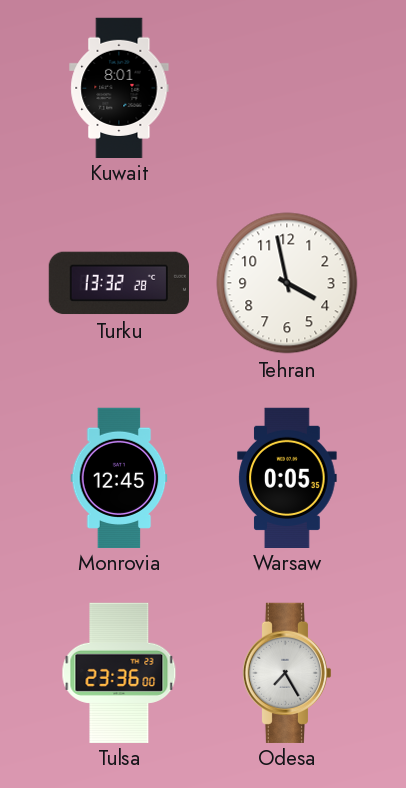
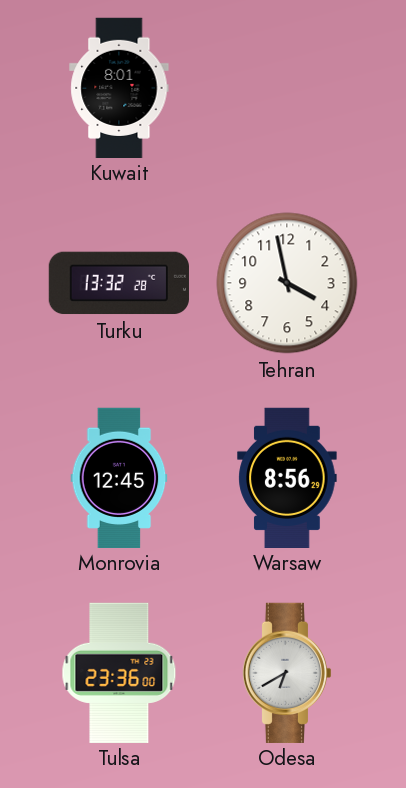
Warsaw: 0:05 -> 8:56 (287, 477)
Odesa: 7:25 -> 6:40 (287, 672)
